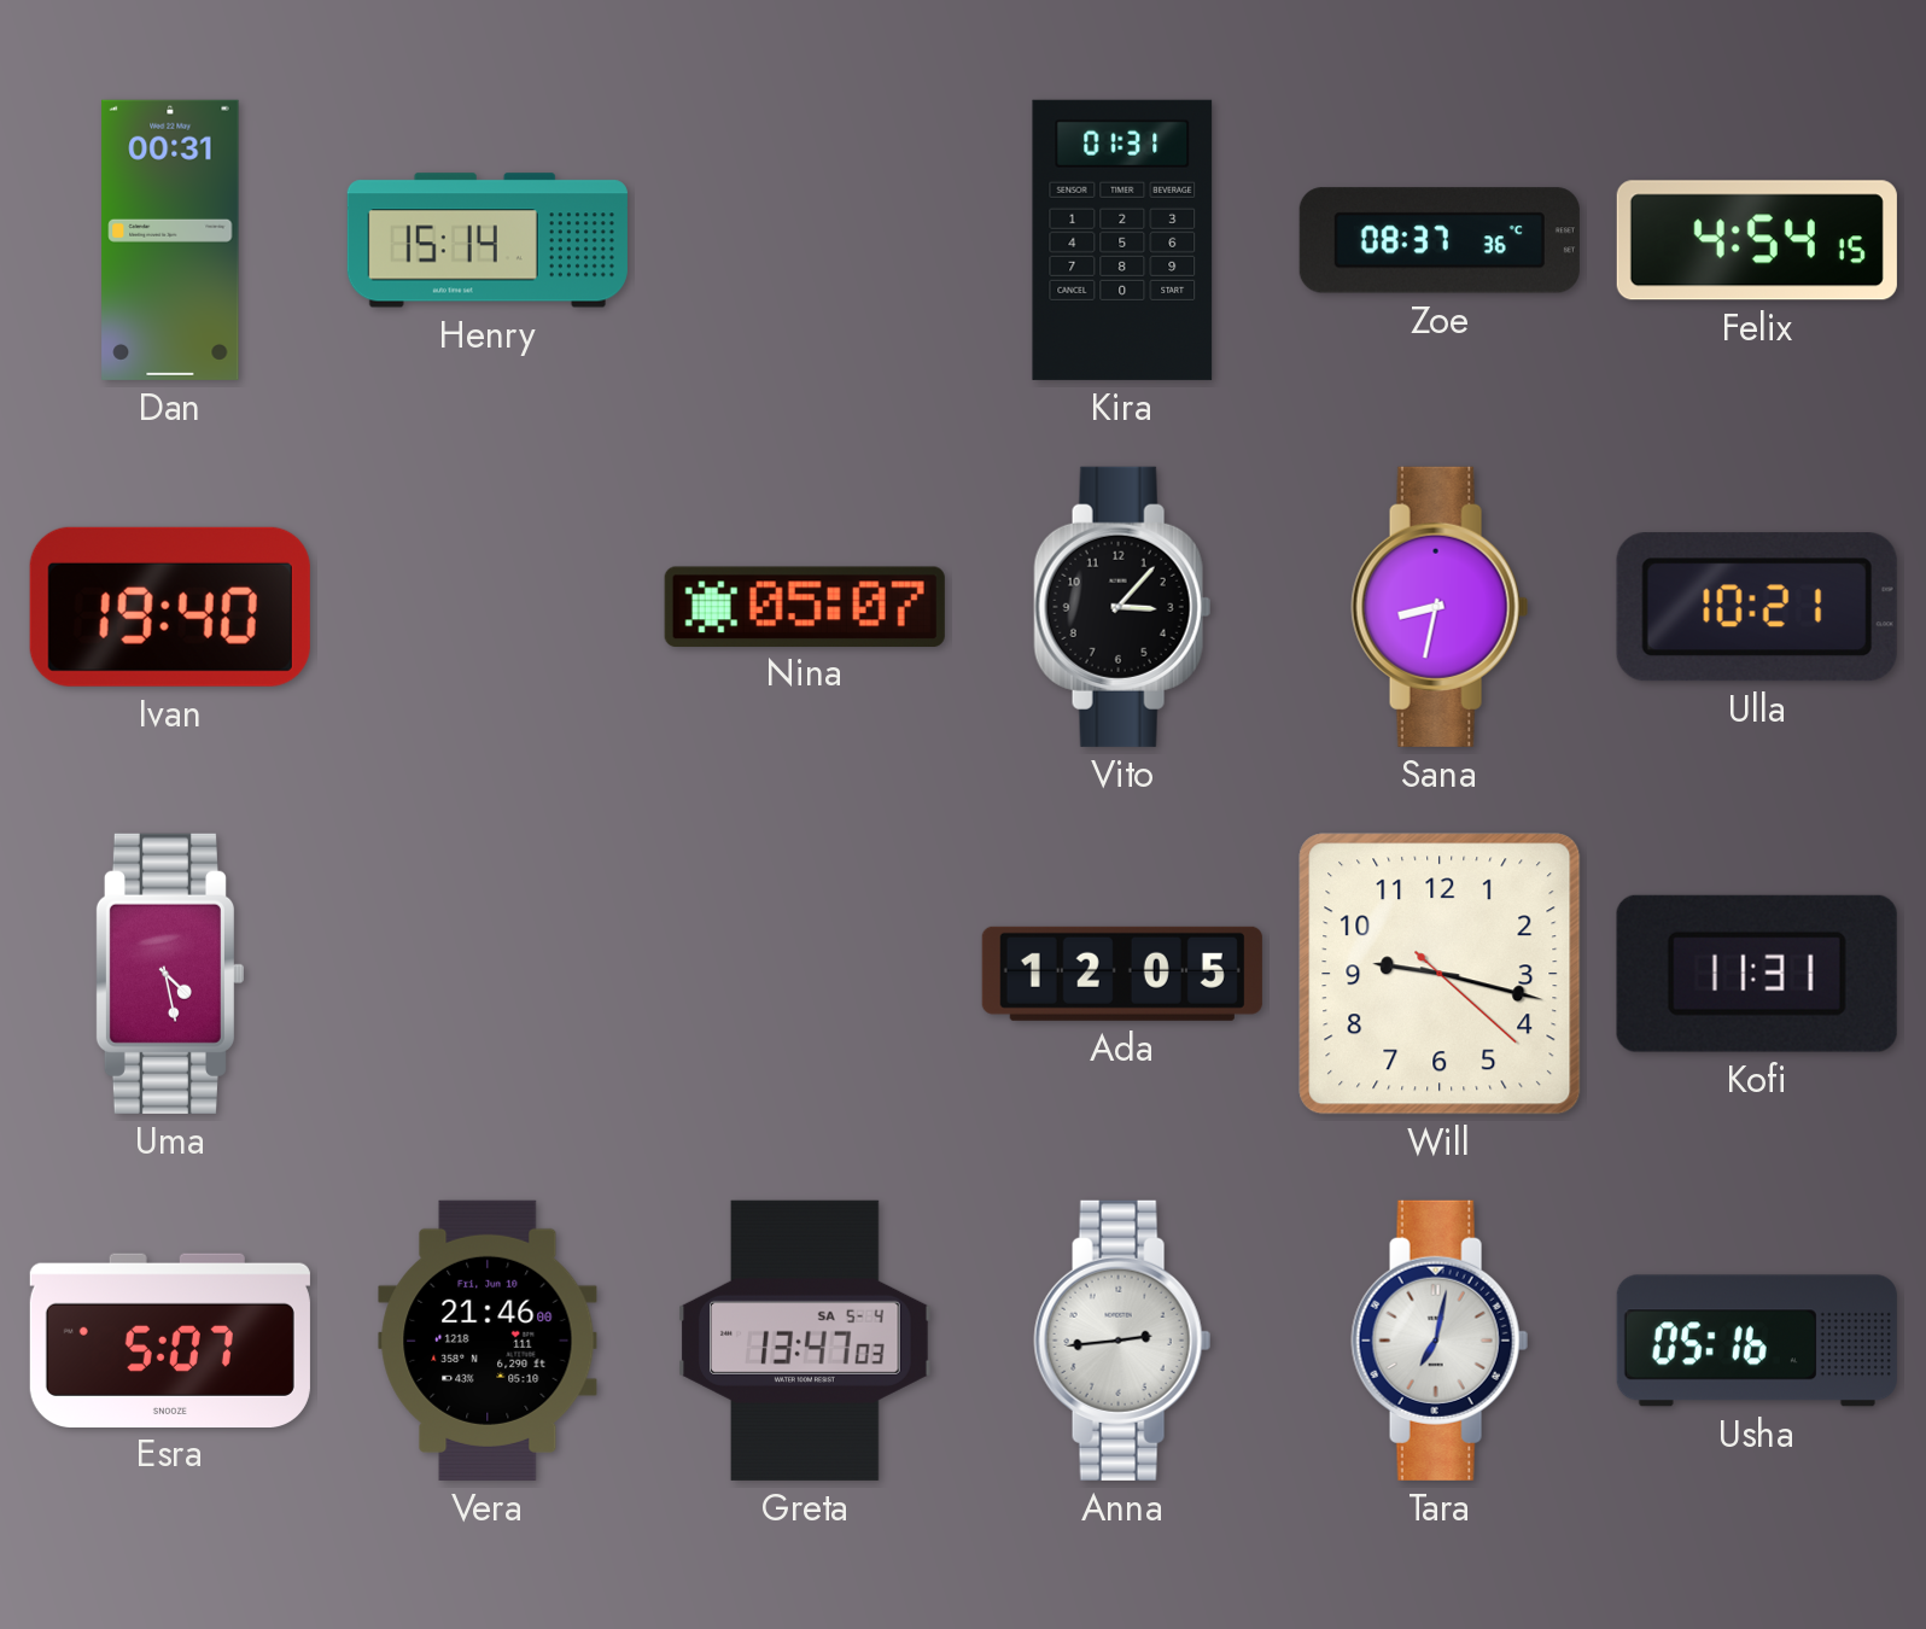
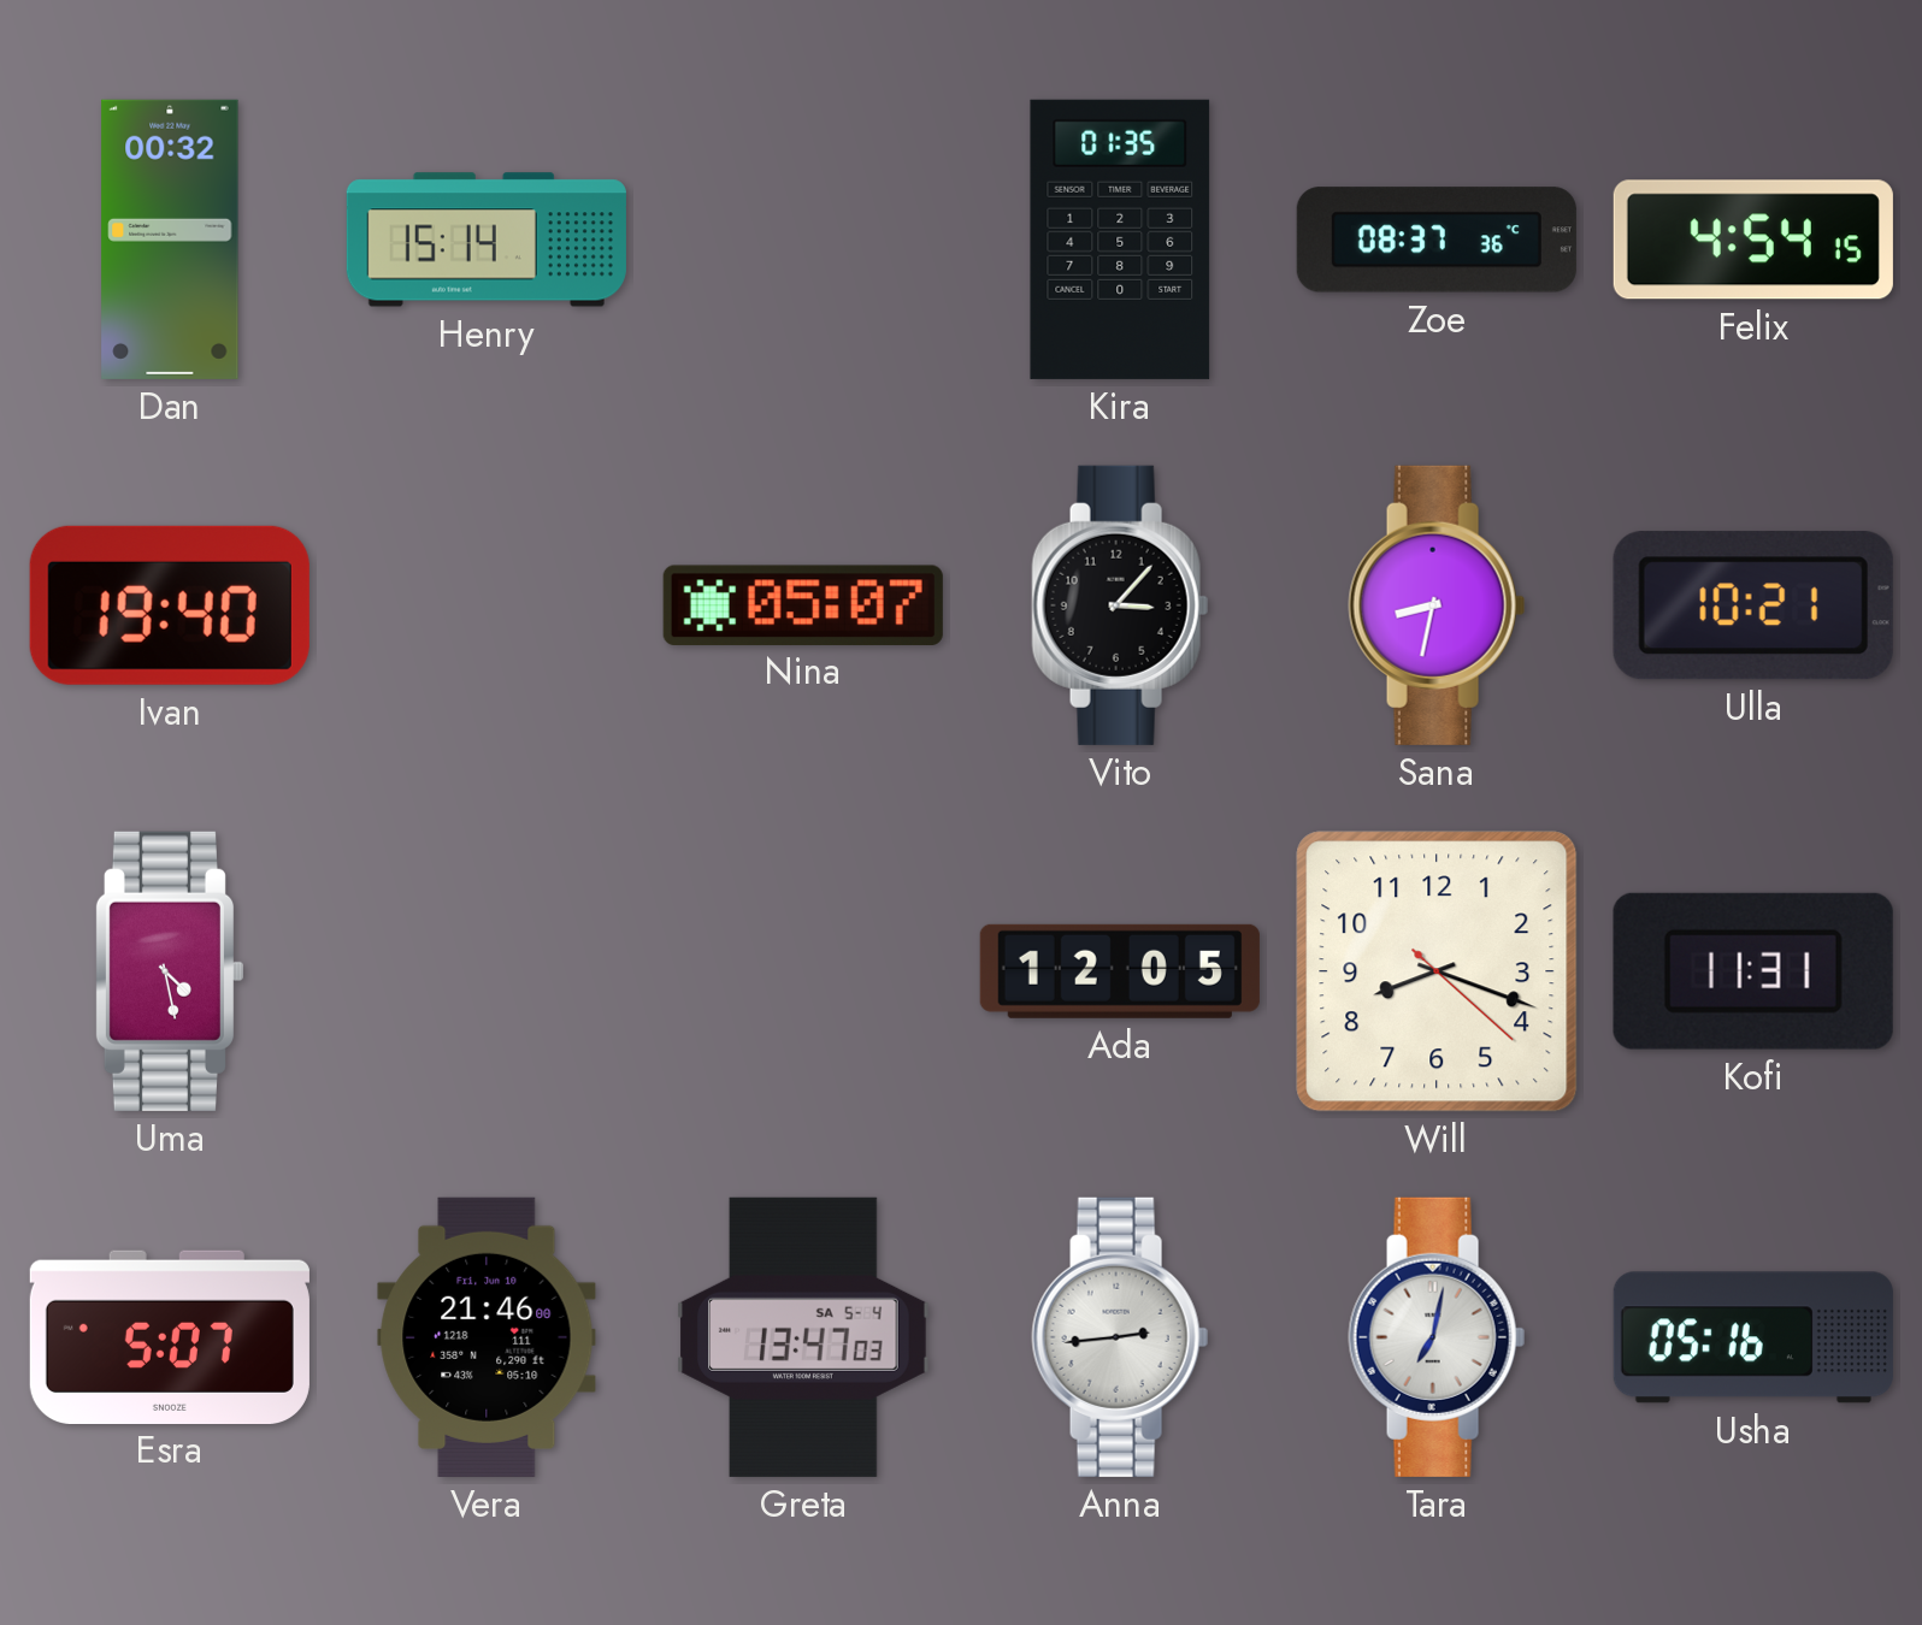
Dan: 00:31 -> 00:32 (170, 240)
Kira: 01:31 -> 01:35 (1120, 240)
Will: 9:17 -> 8:18 (1437, 971)
